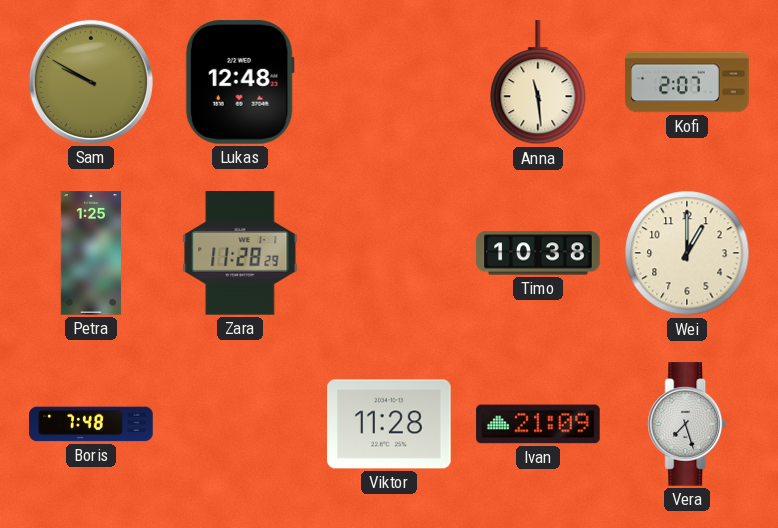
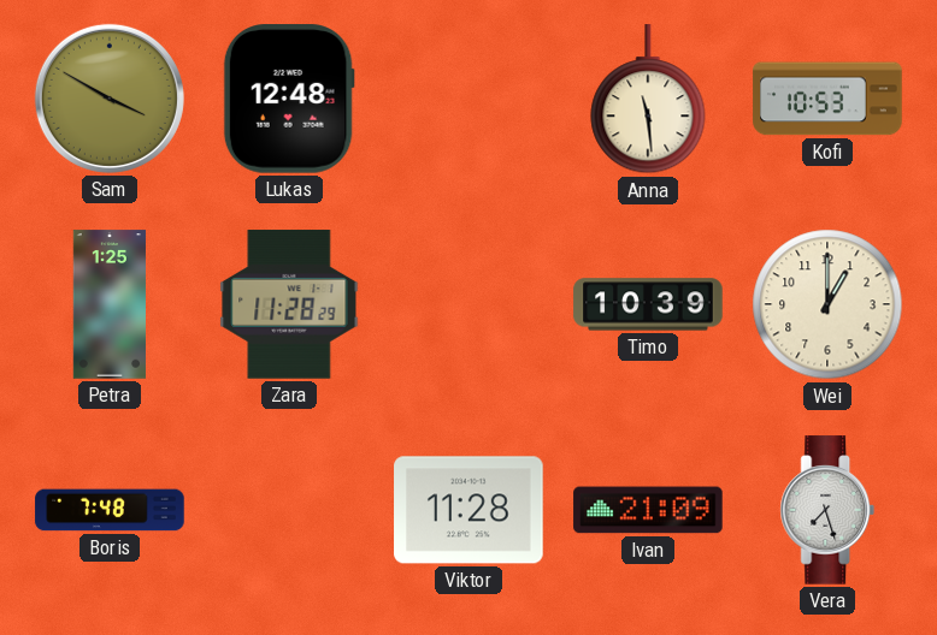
Sam: 9:50 -> 3:50 (110, 99)
Kofi: 2:07 -> 10:53 (827, 99)
Timo: 10:38 -> 10:39 (648, 304)
